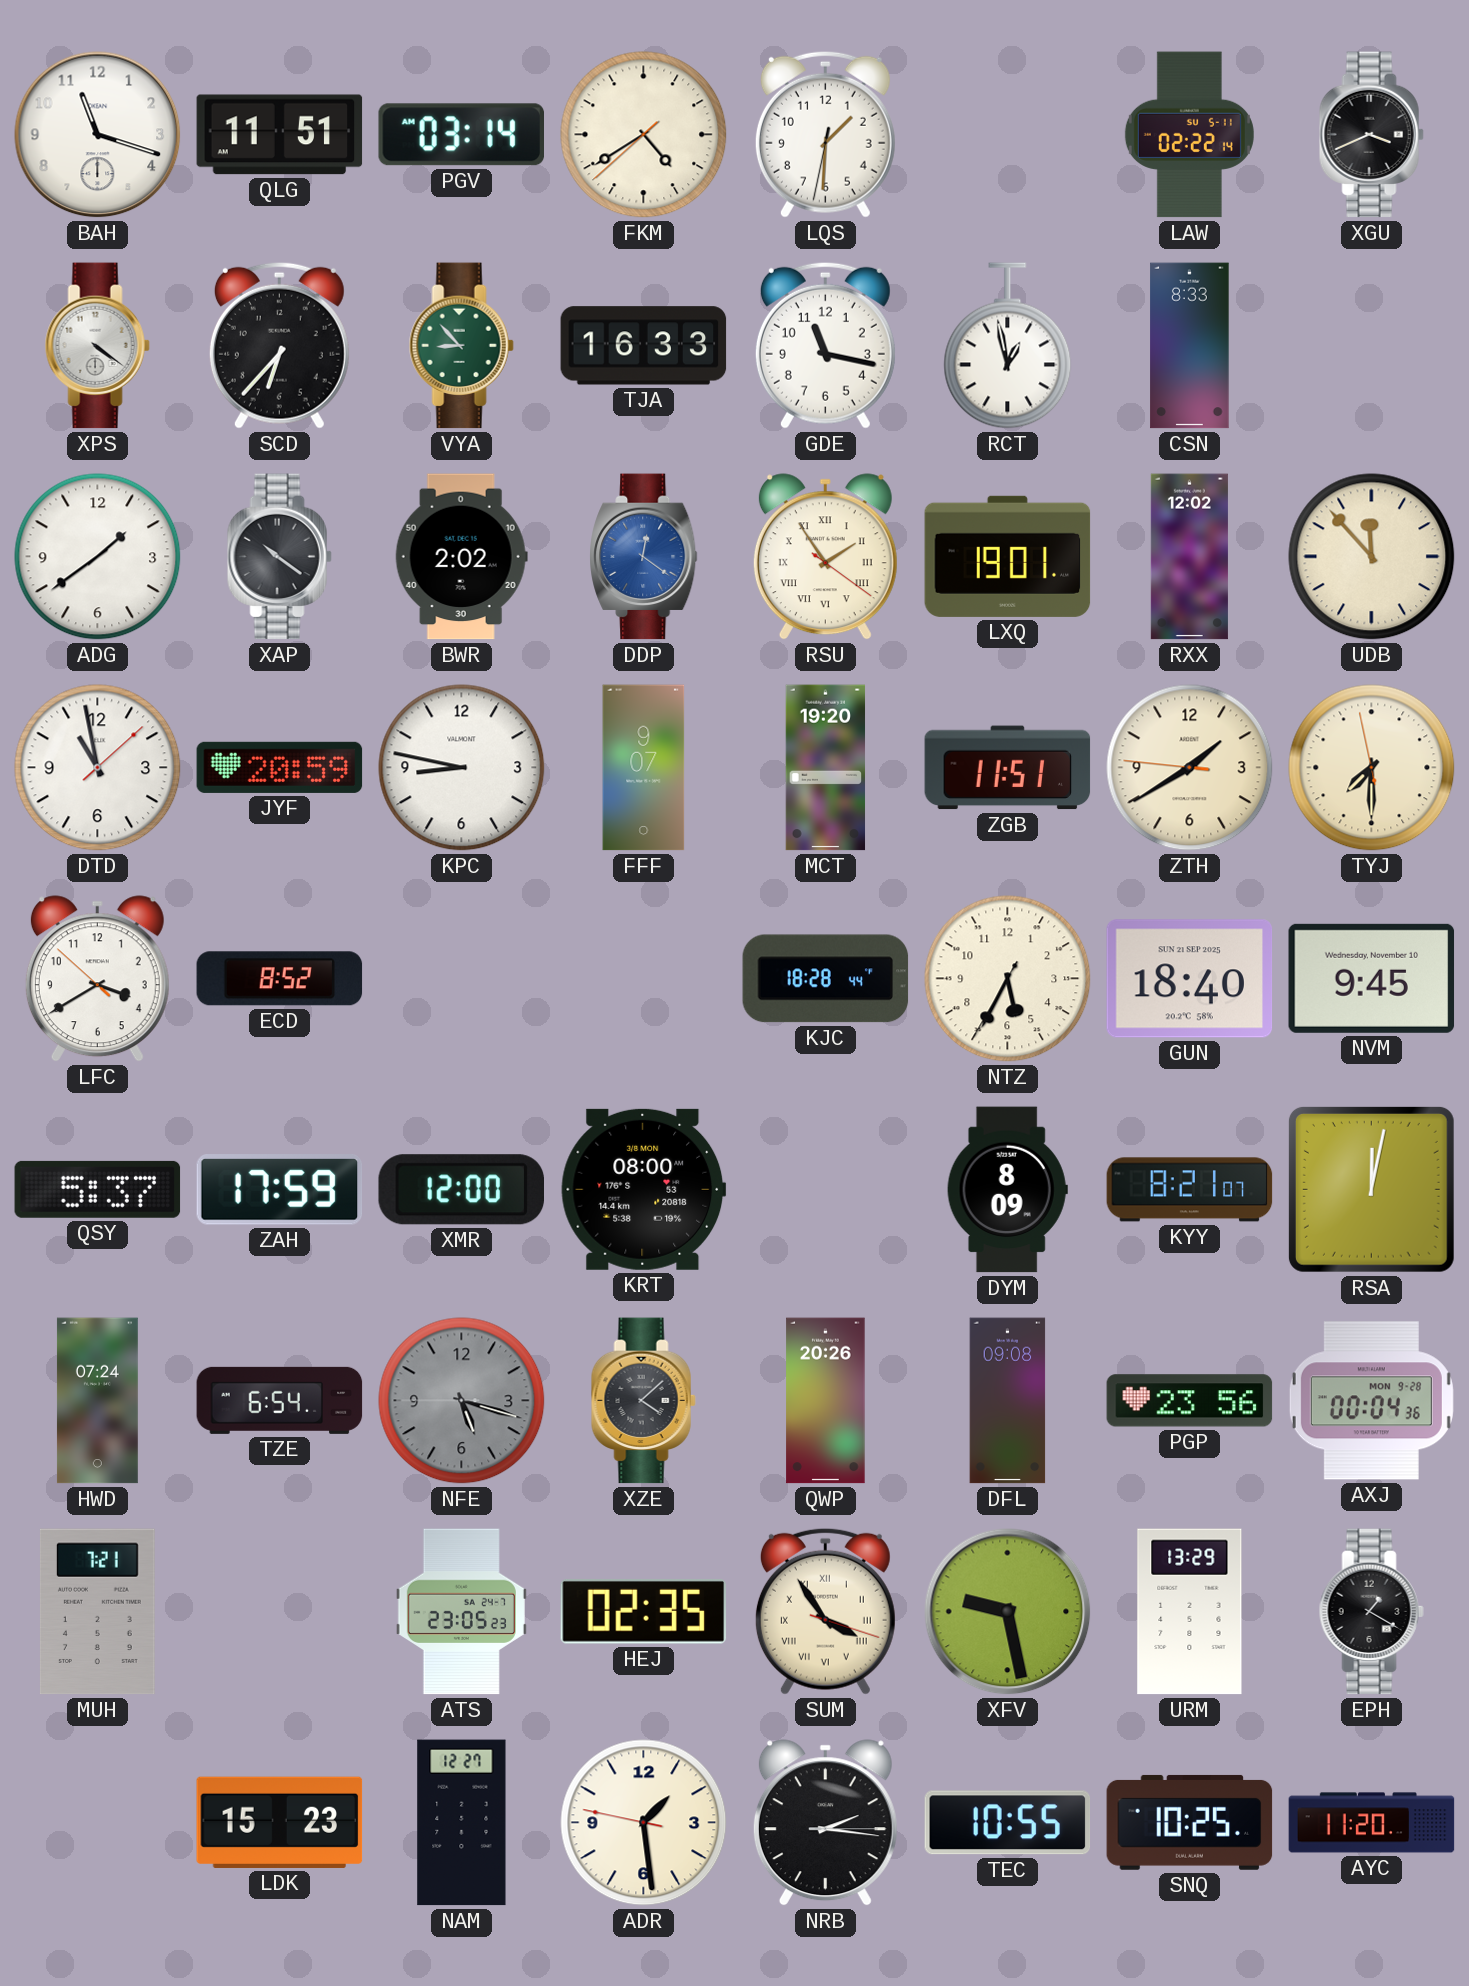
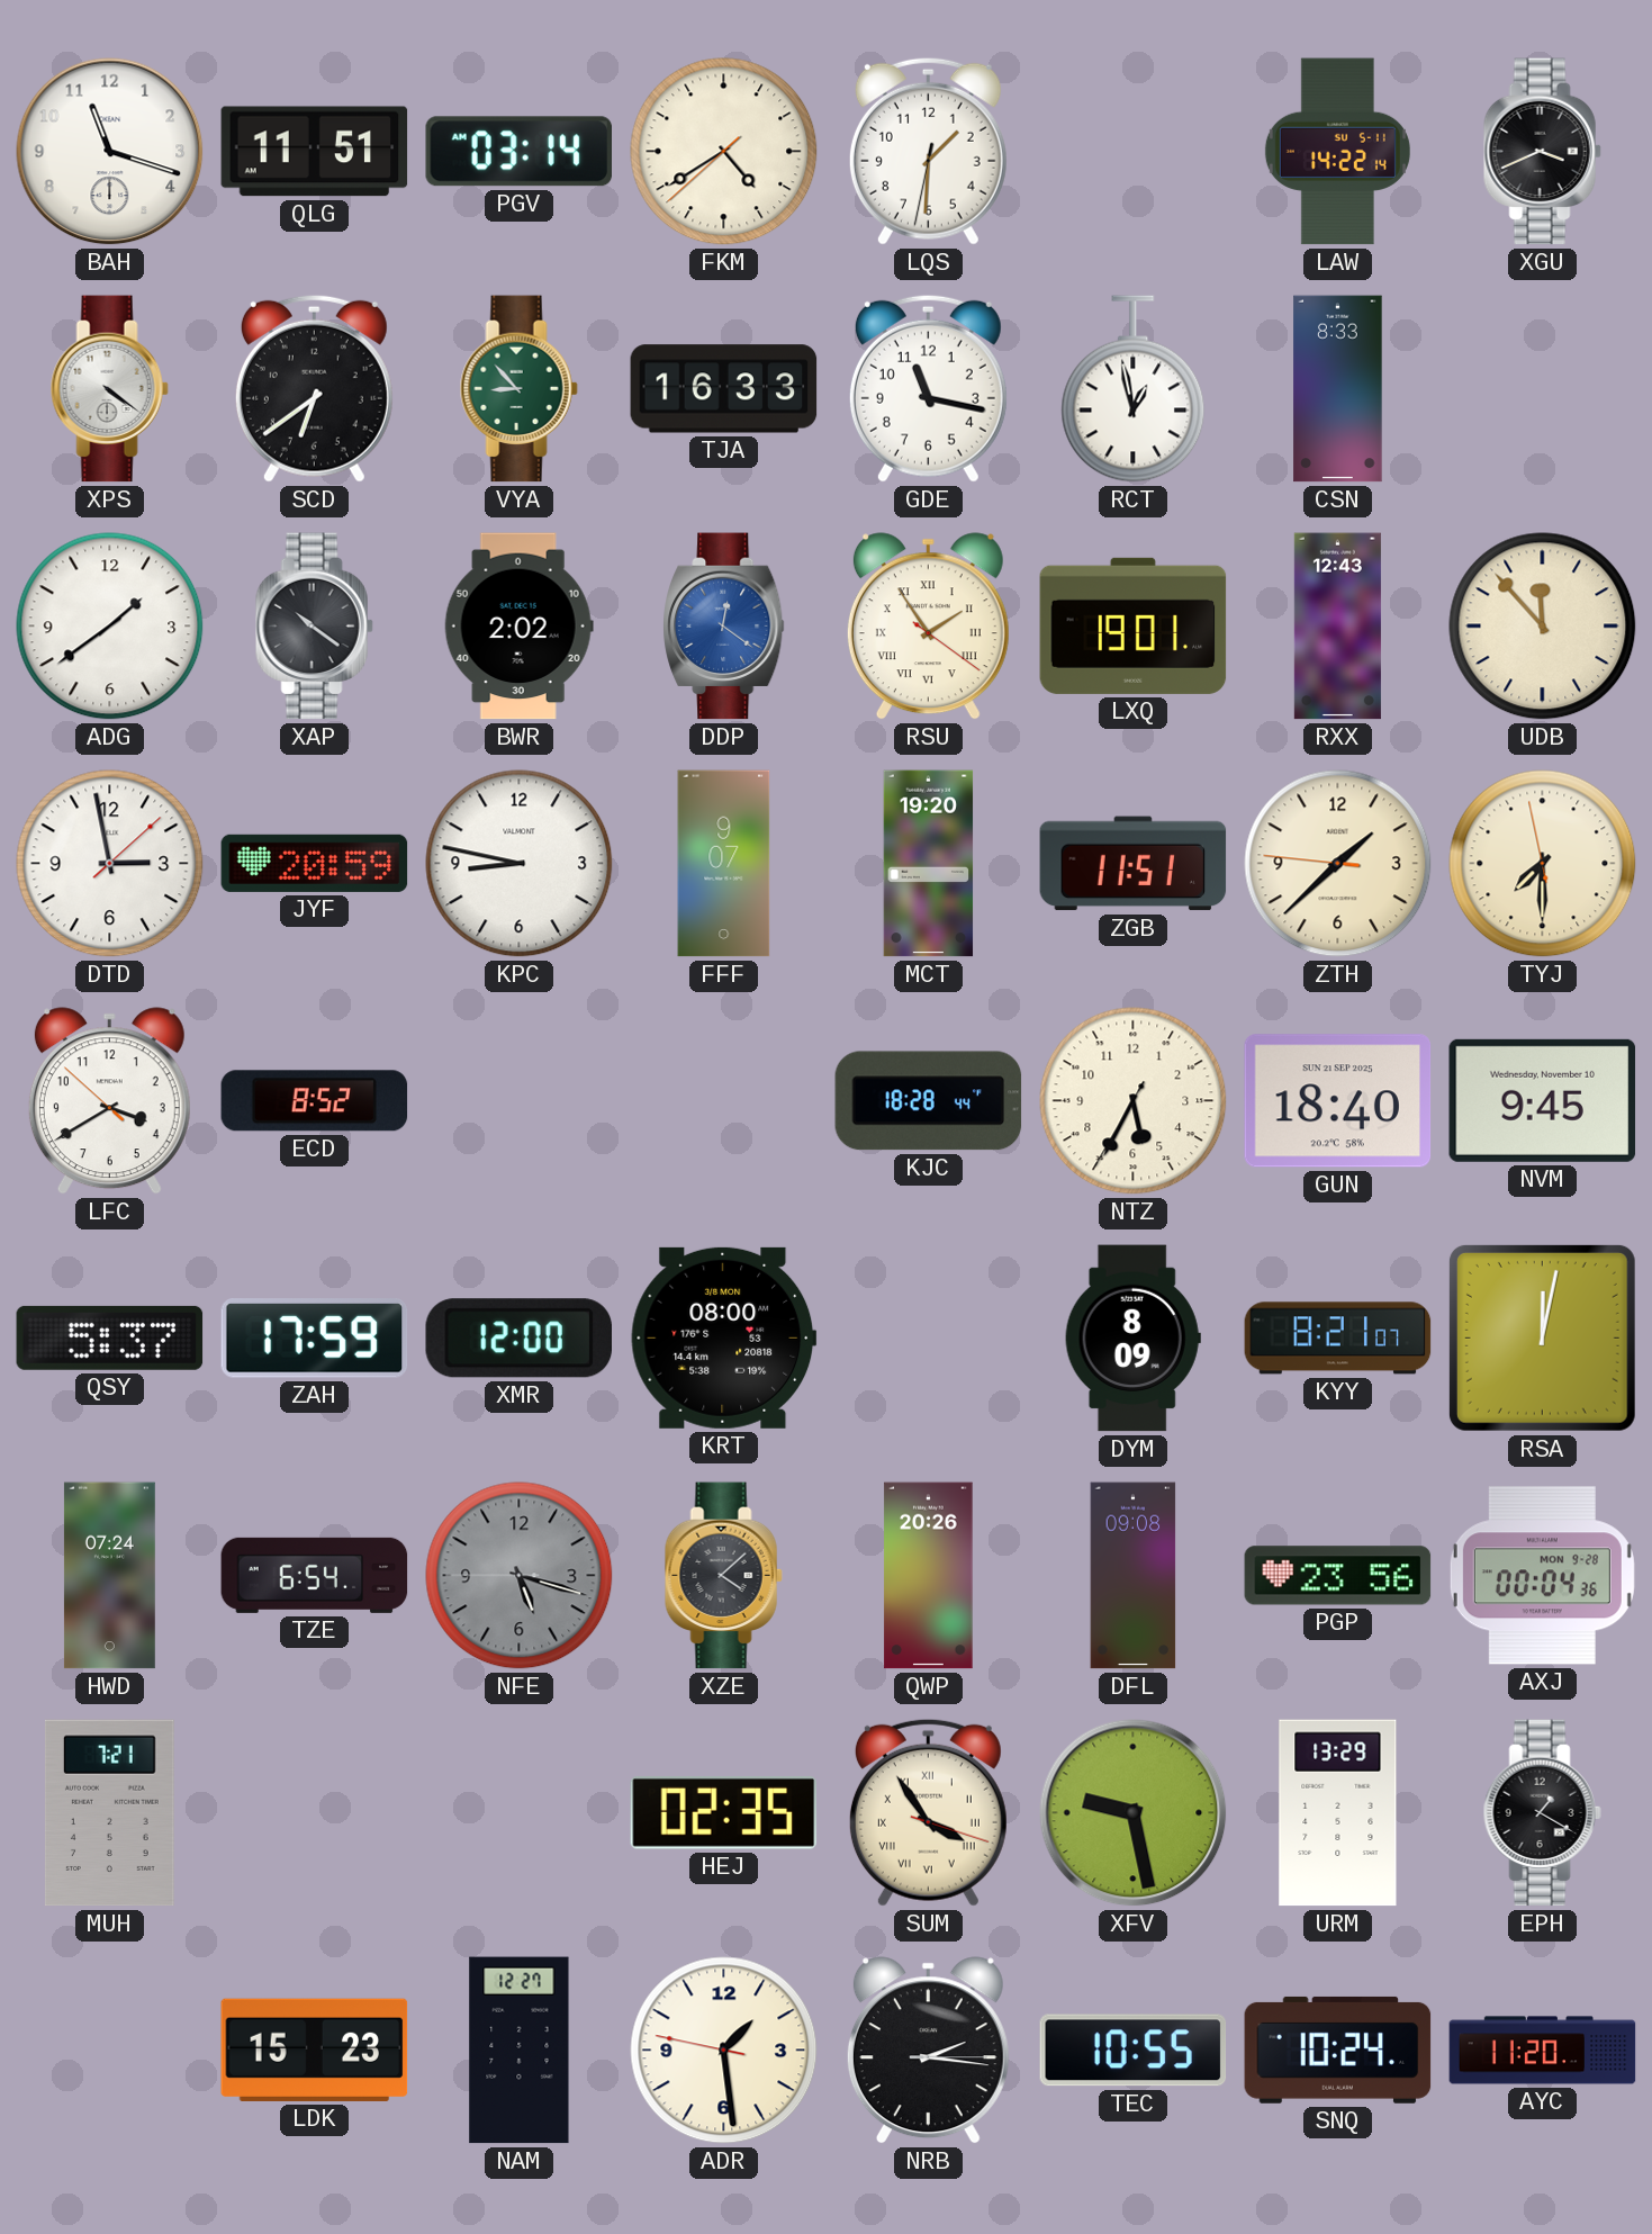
LAW: 02:22 -> 14:22 (1337, 152)
SCD: 6:37 -> 6:39 (314, 388)
RXX: 12:02 -> 12:43 (1337, 627)
DTD: 10:58 -> 2:58 (110, 864)
ZTH: 1:39 -> 1:37 (1338, 864)
ATS: 23:05 -> none (461, 1612)
SNQ: 10:25 -> 10:24 (1338, 2050)
